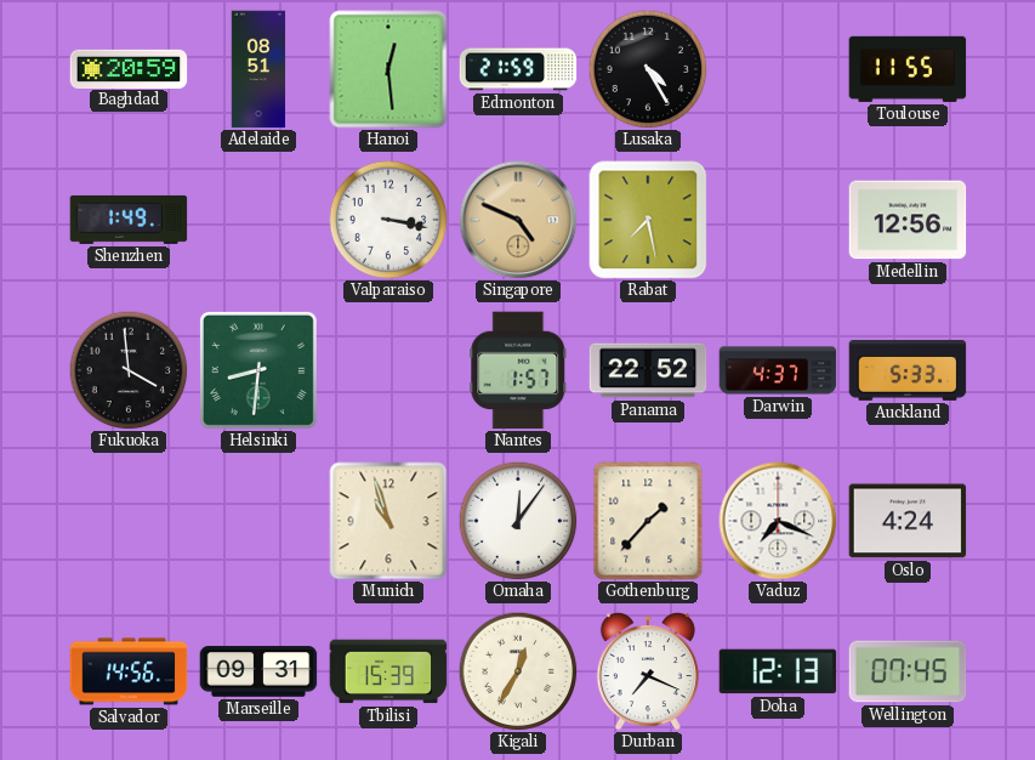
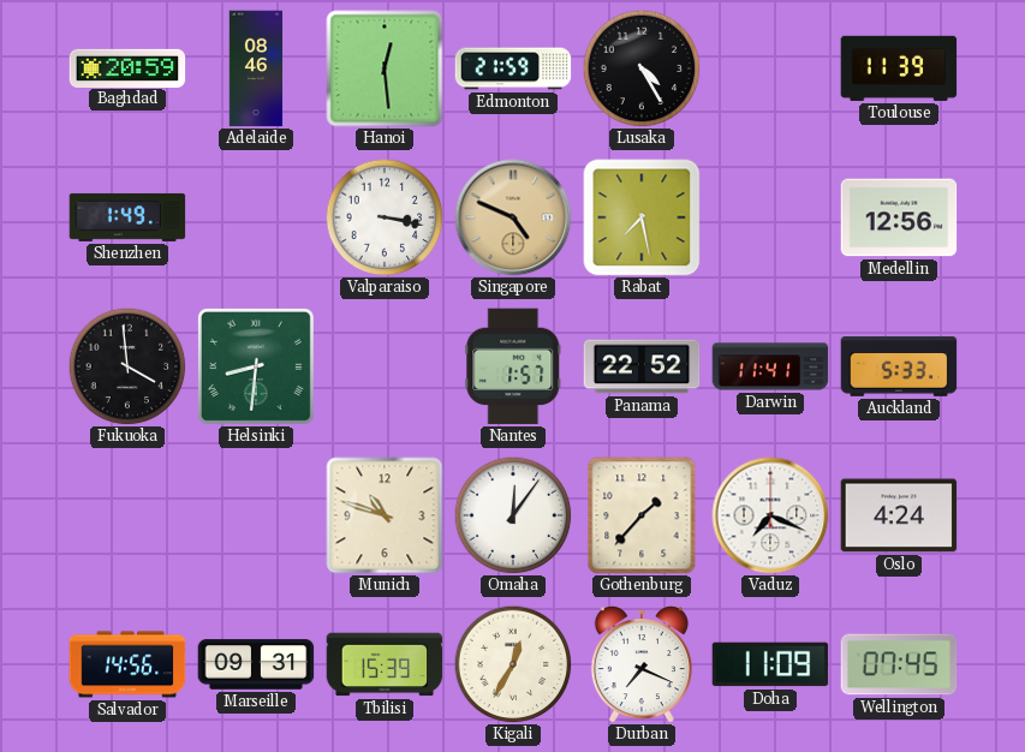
Adelaide: 08:51 -> 08:46 (256, 68)
Toulouse: 11:55 -> 11:39 (899, 68)
Darwin: 4:37 -> 11:41 (770, 366)
Munich: 10:57 -> 10:48 (385, 515)
Doha: 12:13 -> 11:09 (770, 664)
